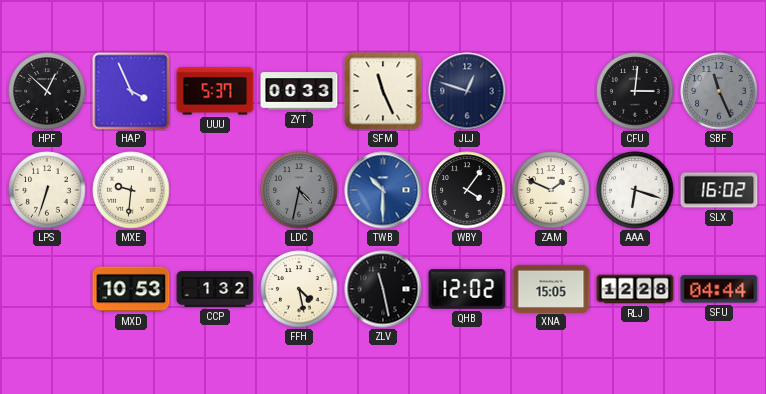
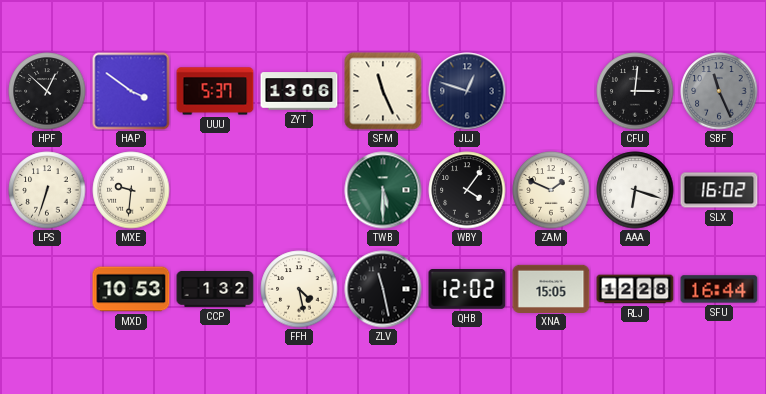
HAP: 3:56 -> 3:51 (131, 91)
ZYT: 00:33 -> 13:06 (299, 91)
LDC: 4:32 -> none (299, 190)
TWB: 10:30 -> 5:30 (383, 190)
TWB dial: blue -> green (383, 190)
SFU: 04:44 -> 16:44 (719, 289)
